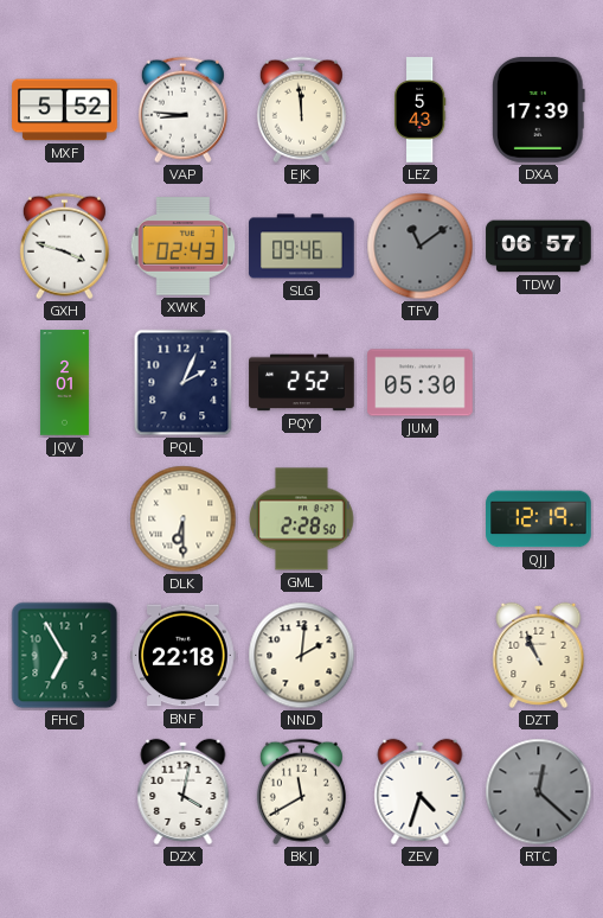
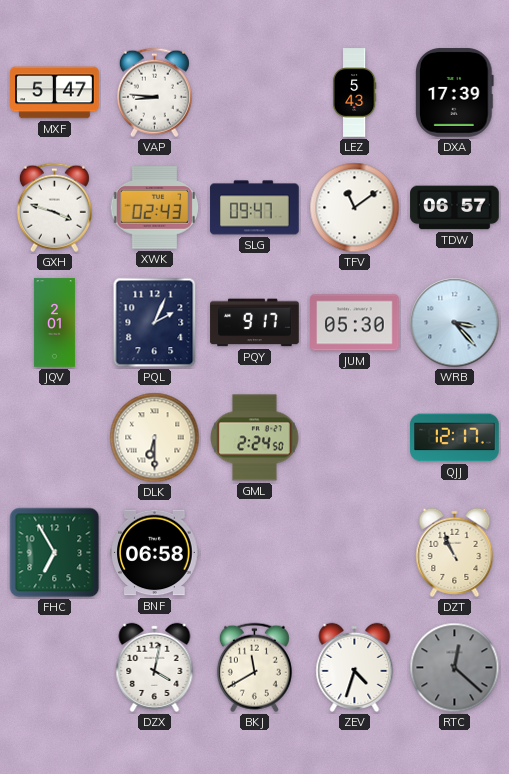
MXF: 5:52 -> 5:47 (55, 93)
EJK: 11:59 -> none (301, 110)
SLG: 09:46 -> 09:47 (255, 208)
TFV dial: grey -> white (355, 208)
PQY: 2:52 -> 9:17 (255, 323)
WRB: none -> 3:23 (455, 323)
GML: 2:28 -> 2:24 (255, 438)
QJJ: 12:19 -> 12:17 (455, 438)
BNF: 22:18 -> 06:58 (155, 553)
NND: 2:01 -> none (302, 656)
